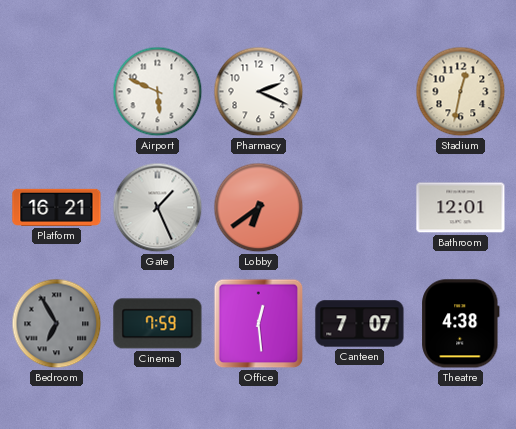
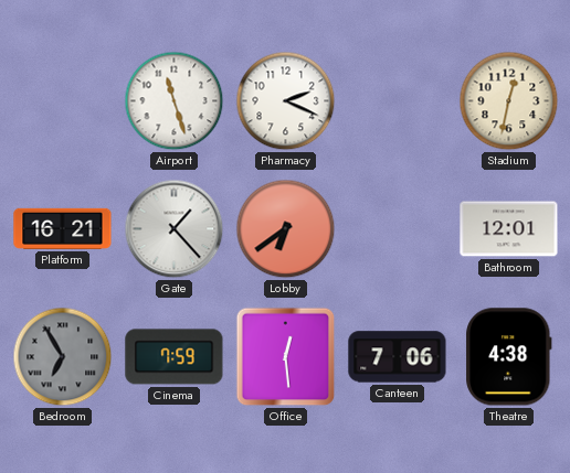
Airport: 5:49 -> 11:27 (175, 101)
Gate: 1:26 -> 1:23 (175, 229)
Canteen: 7:07 -> 7:06 (398, 357)
